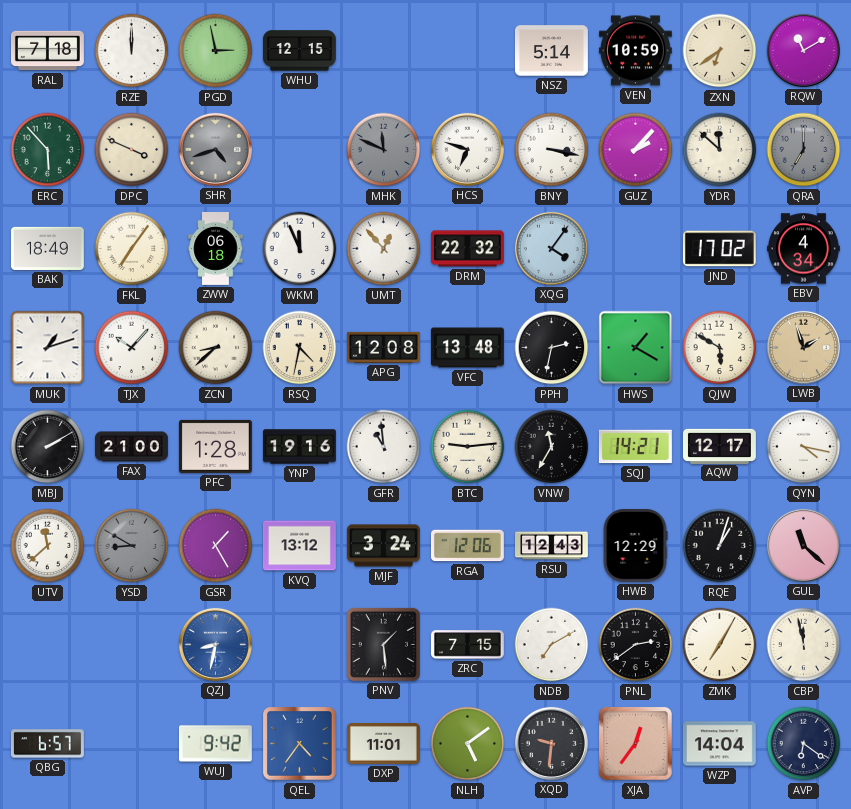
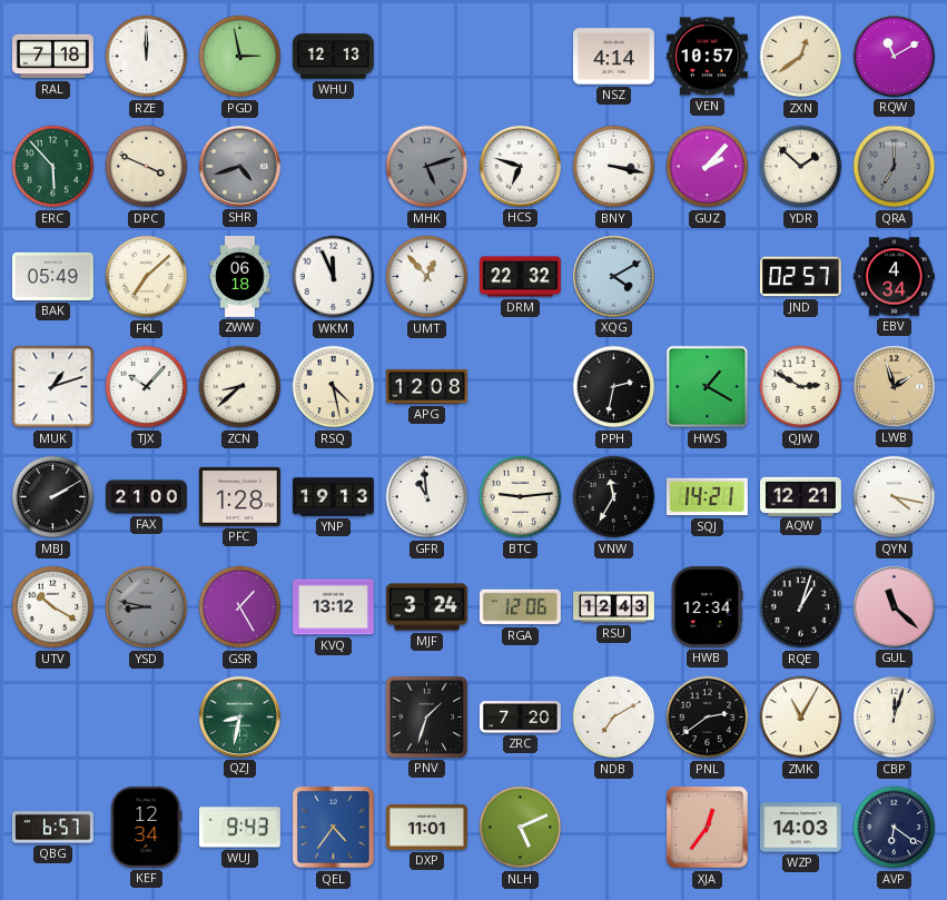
WHU: 12:15 -> 12:13 (333, 57)
NSZ: 5:14 -> 4:14 (613, 57)
VEN: 10:59 -> 10:57 (707, 57)
ZXN: 6:39 -> 12:39 (801, 57)
MHK: 11:49 -> 5:12 (427, 167)
YDR: 11:52 -> 1:52 (801, 167)
BAK: 18:49 -> 05:49 (52, 276)
FKL: 7:06 -> 7:08 (147, 277)
XQG: 4:06 -> 4:10 (613, 276)
JND: 17:02 -> 02:57 (800, 277)
RSQ: 4:32 -> 4:28 (334, 387)
VFC: 13:48 -> none (468, 348)
QJW: 5:50 -> 2:50 (801, 387)
YNP: 19:16 -> 19:13 (334, 497)
AQW: 12:17 -> 12:21 (801, 496)
UTV: 11:38 -> 10:20 (53, 607)
YSD: 8:50 -> 8:47 (147, 607)
HWB: 12:29 -> 12:34 (707, 606)
QZJ dial: blue -> green (239, 716)
PNV: 1:29 -> 1:33 (426, 716)
ZRC: 7:15 -> 7:20 (520, 718)
ZMK: 7:05 -> 11:05 (801, 718)
CBP: 11:58 -> 12:03 (895, 718)
KEF: none -> 12:34 (146, 827)
WUJ: 9:42 -> 9:43 (239, 828)
NLH: 5:09 -> 5:11 (521, 828)
XQD: 9:31 -> none (551, 743)
WZP: 14:04 -> 14:03 (800, 828)
